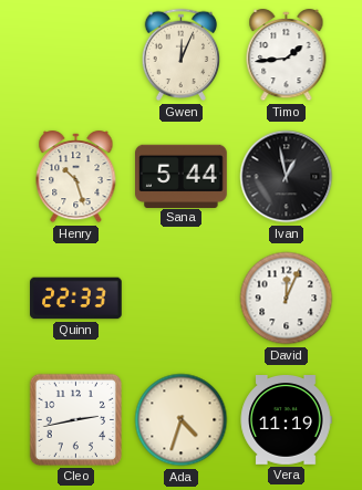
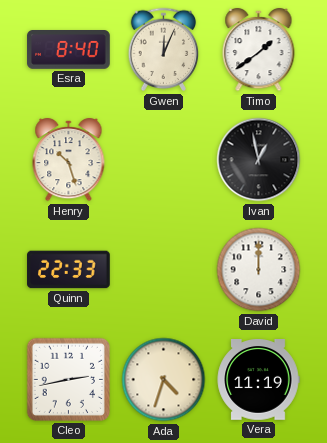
Esra: none -> 8:40 (69, 50)
Timo: 1:44 -> 1:39 (259, 50)
Sana: 5:44 -> none (182, 176)
David: 12:04 -> 12:00 (259, 270)
